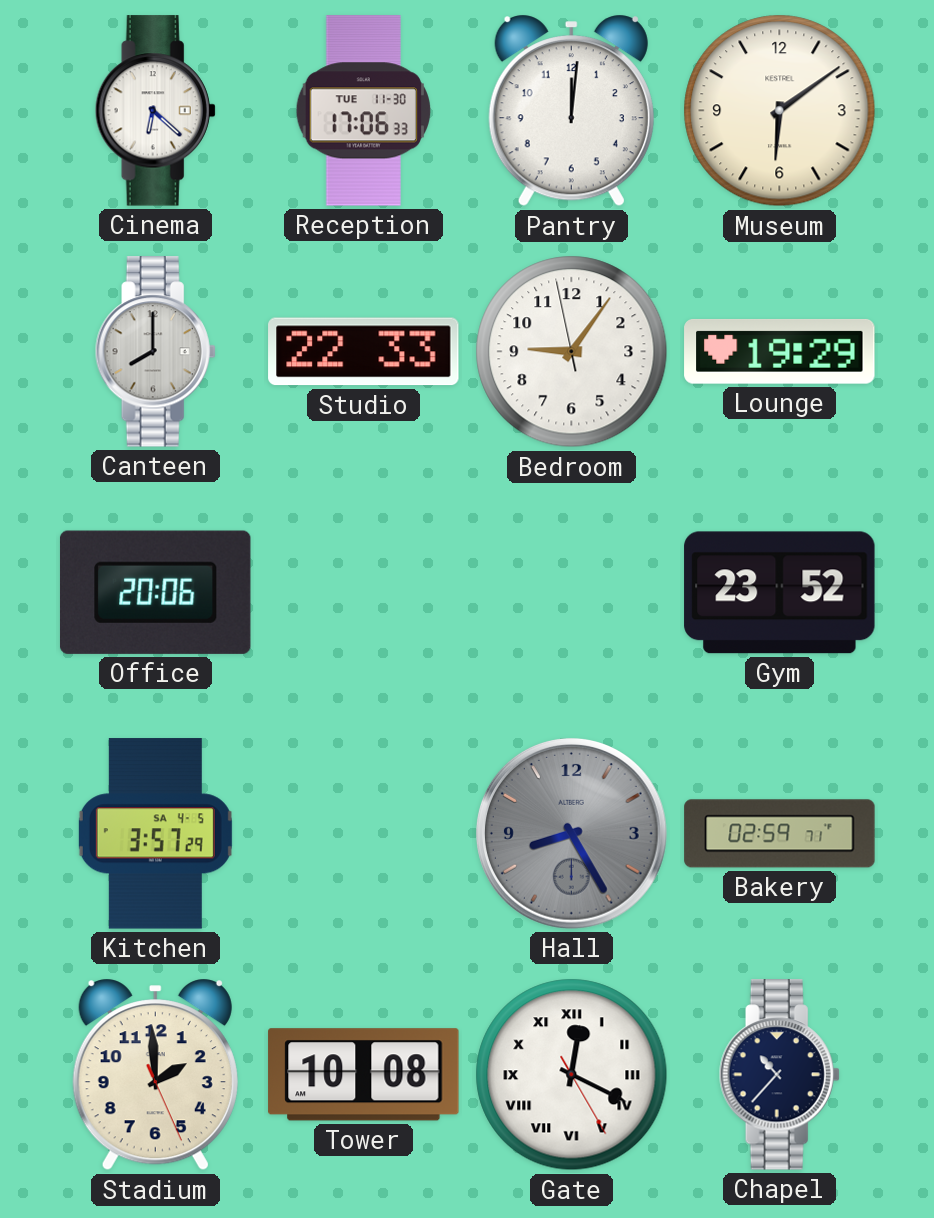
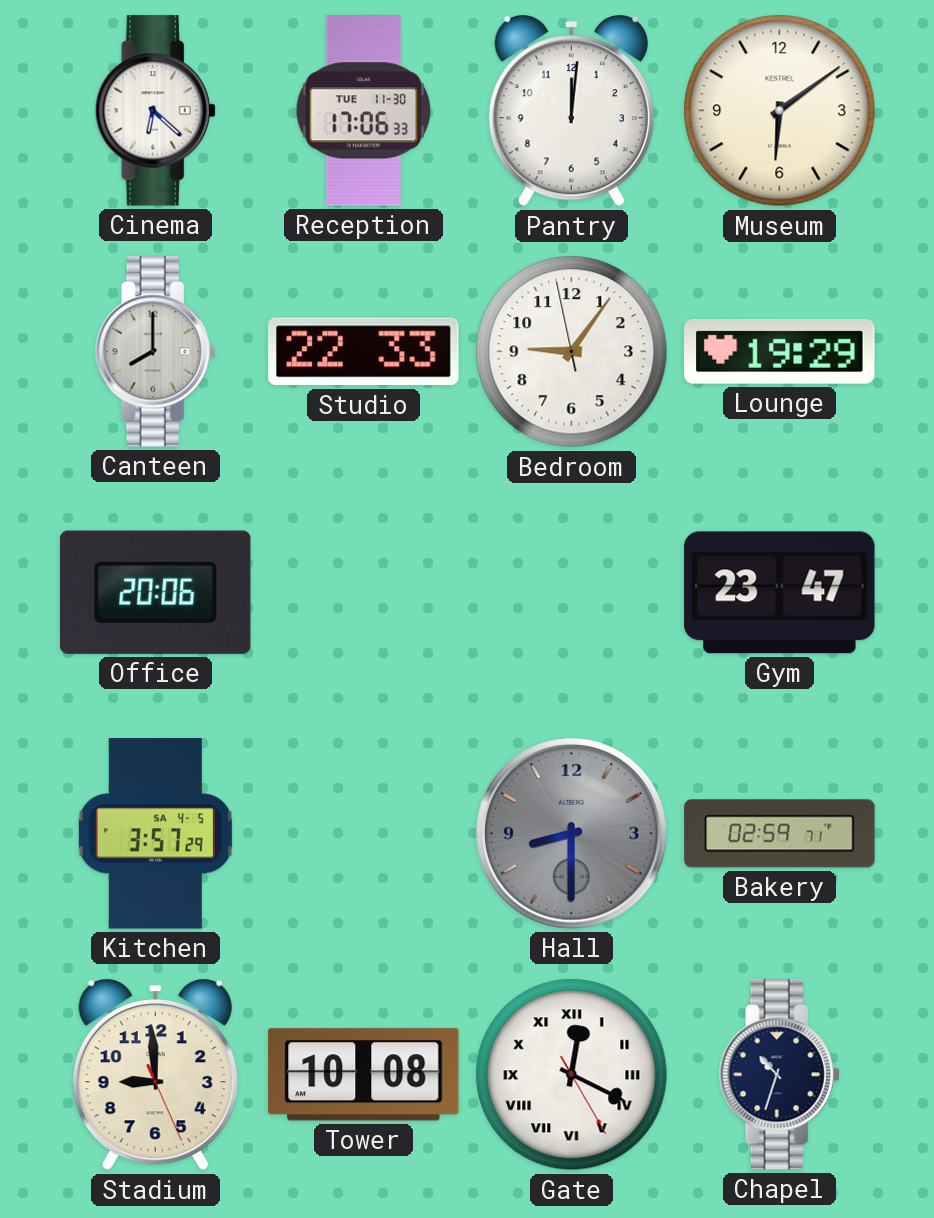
Gym: 23:52 -> 23:47 (780, 593)
Hall: 8:25 -> 8:30 (571, 833)
Stadium: 1:59 -> 8:59 (155, 1075)
Chapel: 10:37 -> 10:33 (779, 1075)
